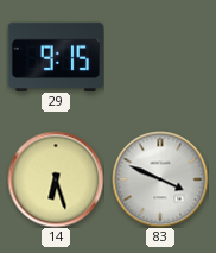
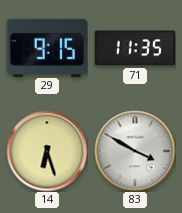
71: none -> 11:35 (134, 48)
83: 3:49 -> 3:50 (135, 151)
